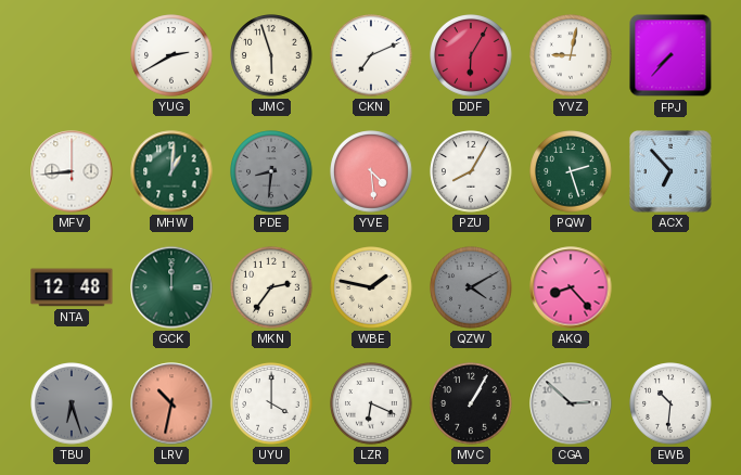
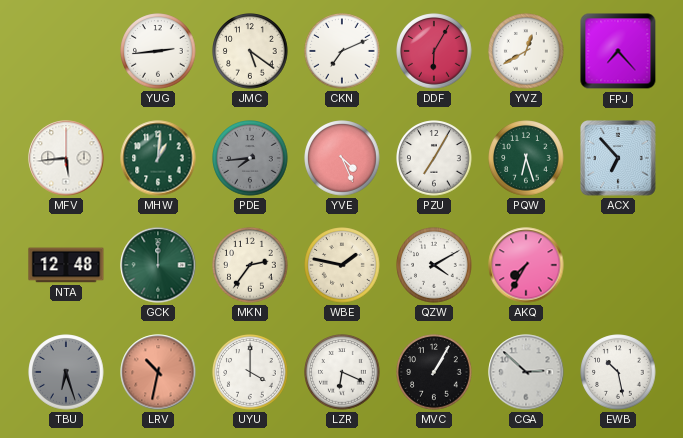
YUG: 2:40 -> 2:44 (158, 51)
JMC: 5:57 -> 5:21 (250, 51)
YVZ: 9:02 -> 12:40 (526, 51)
FPJ: 7:37 -> 7:23 (618, 51)
MFV: 8:44 -> 5:44 (66, 158)
PDE: 8:31 -> 7:44 (250, 158)
YVE: 4:29 -> 4:26 (342, 158)
PZU: 8:05 -> 7:05 (434, 158)
PQW: 2:27 -> 6:27 (526, 158)
QZW dial: grey -> white (434, 265)
AKQ: 8:23 -> 7:35 (526, 265)
EWB: 10:31 -> 10:28 (618, 372)
